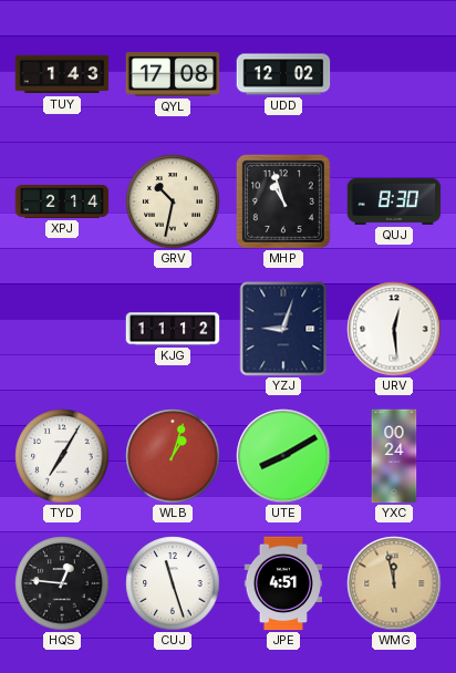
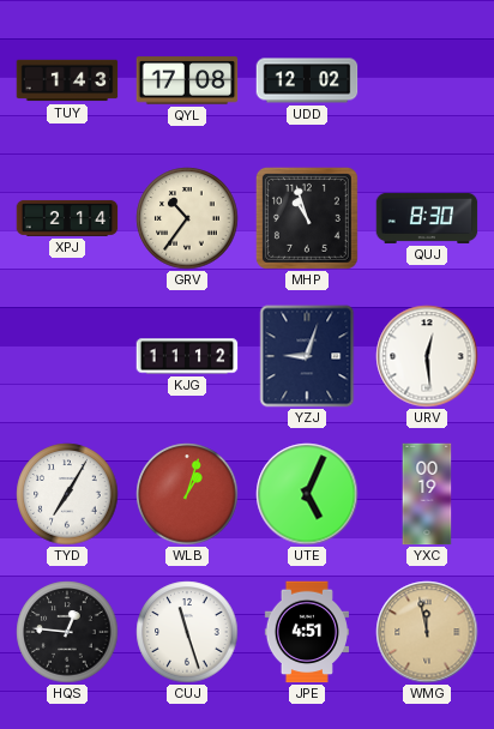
GRV: 10:32 -> 10:36 (187, 218)
UTE: 8:10 -> 5:04 (307, 494)
YXC: 00:24 -> 00:19 (427, 494)
